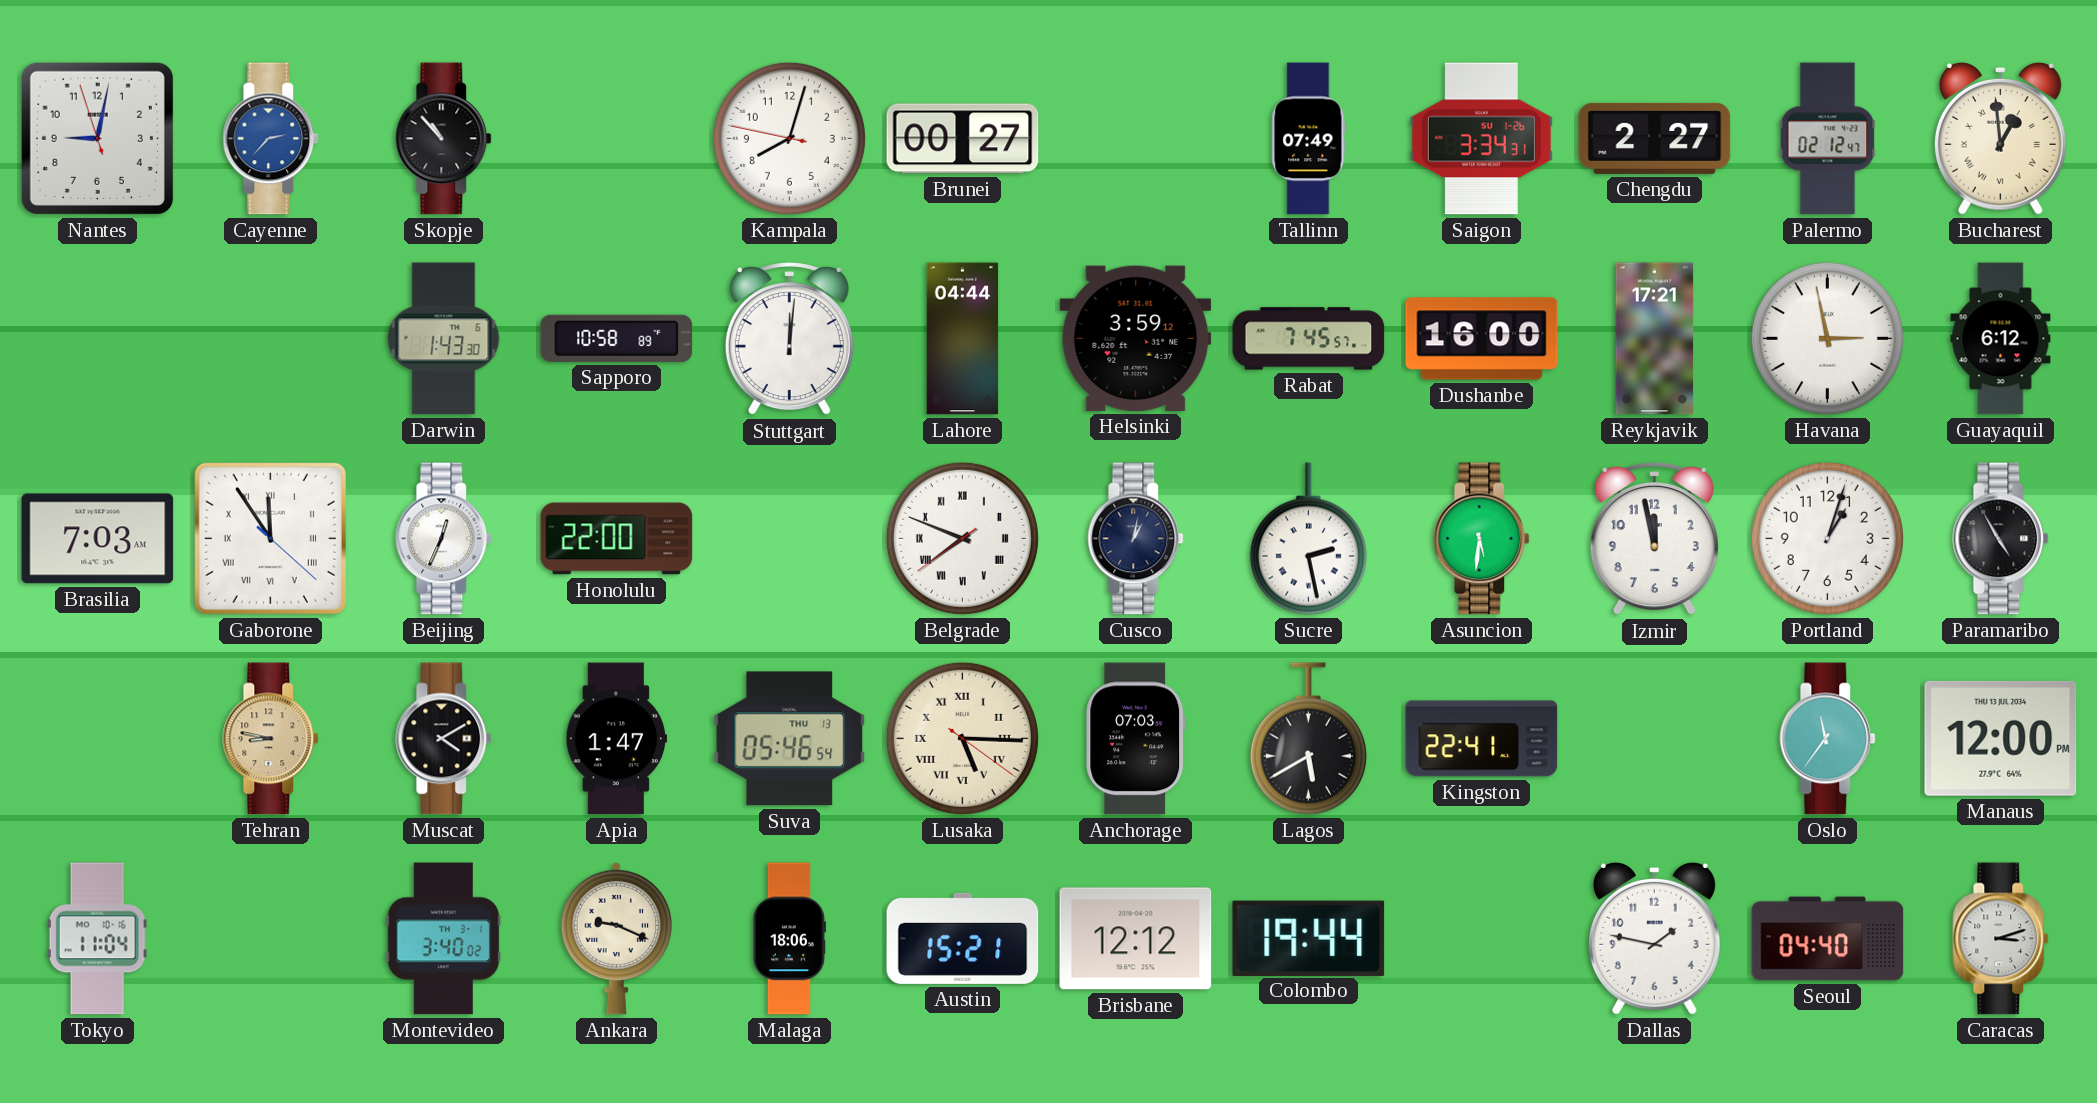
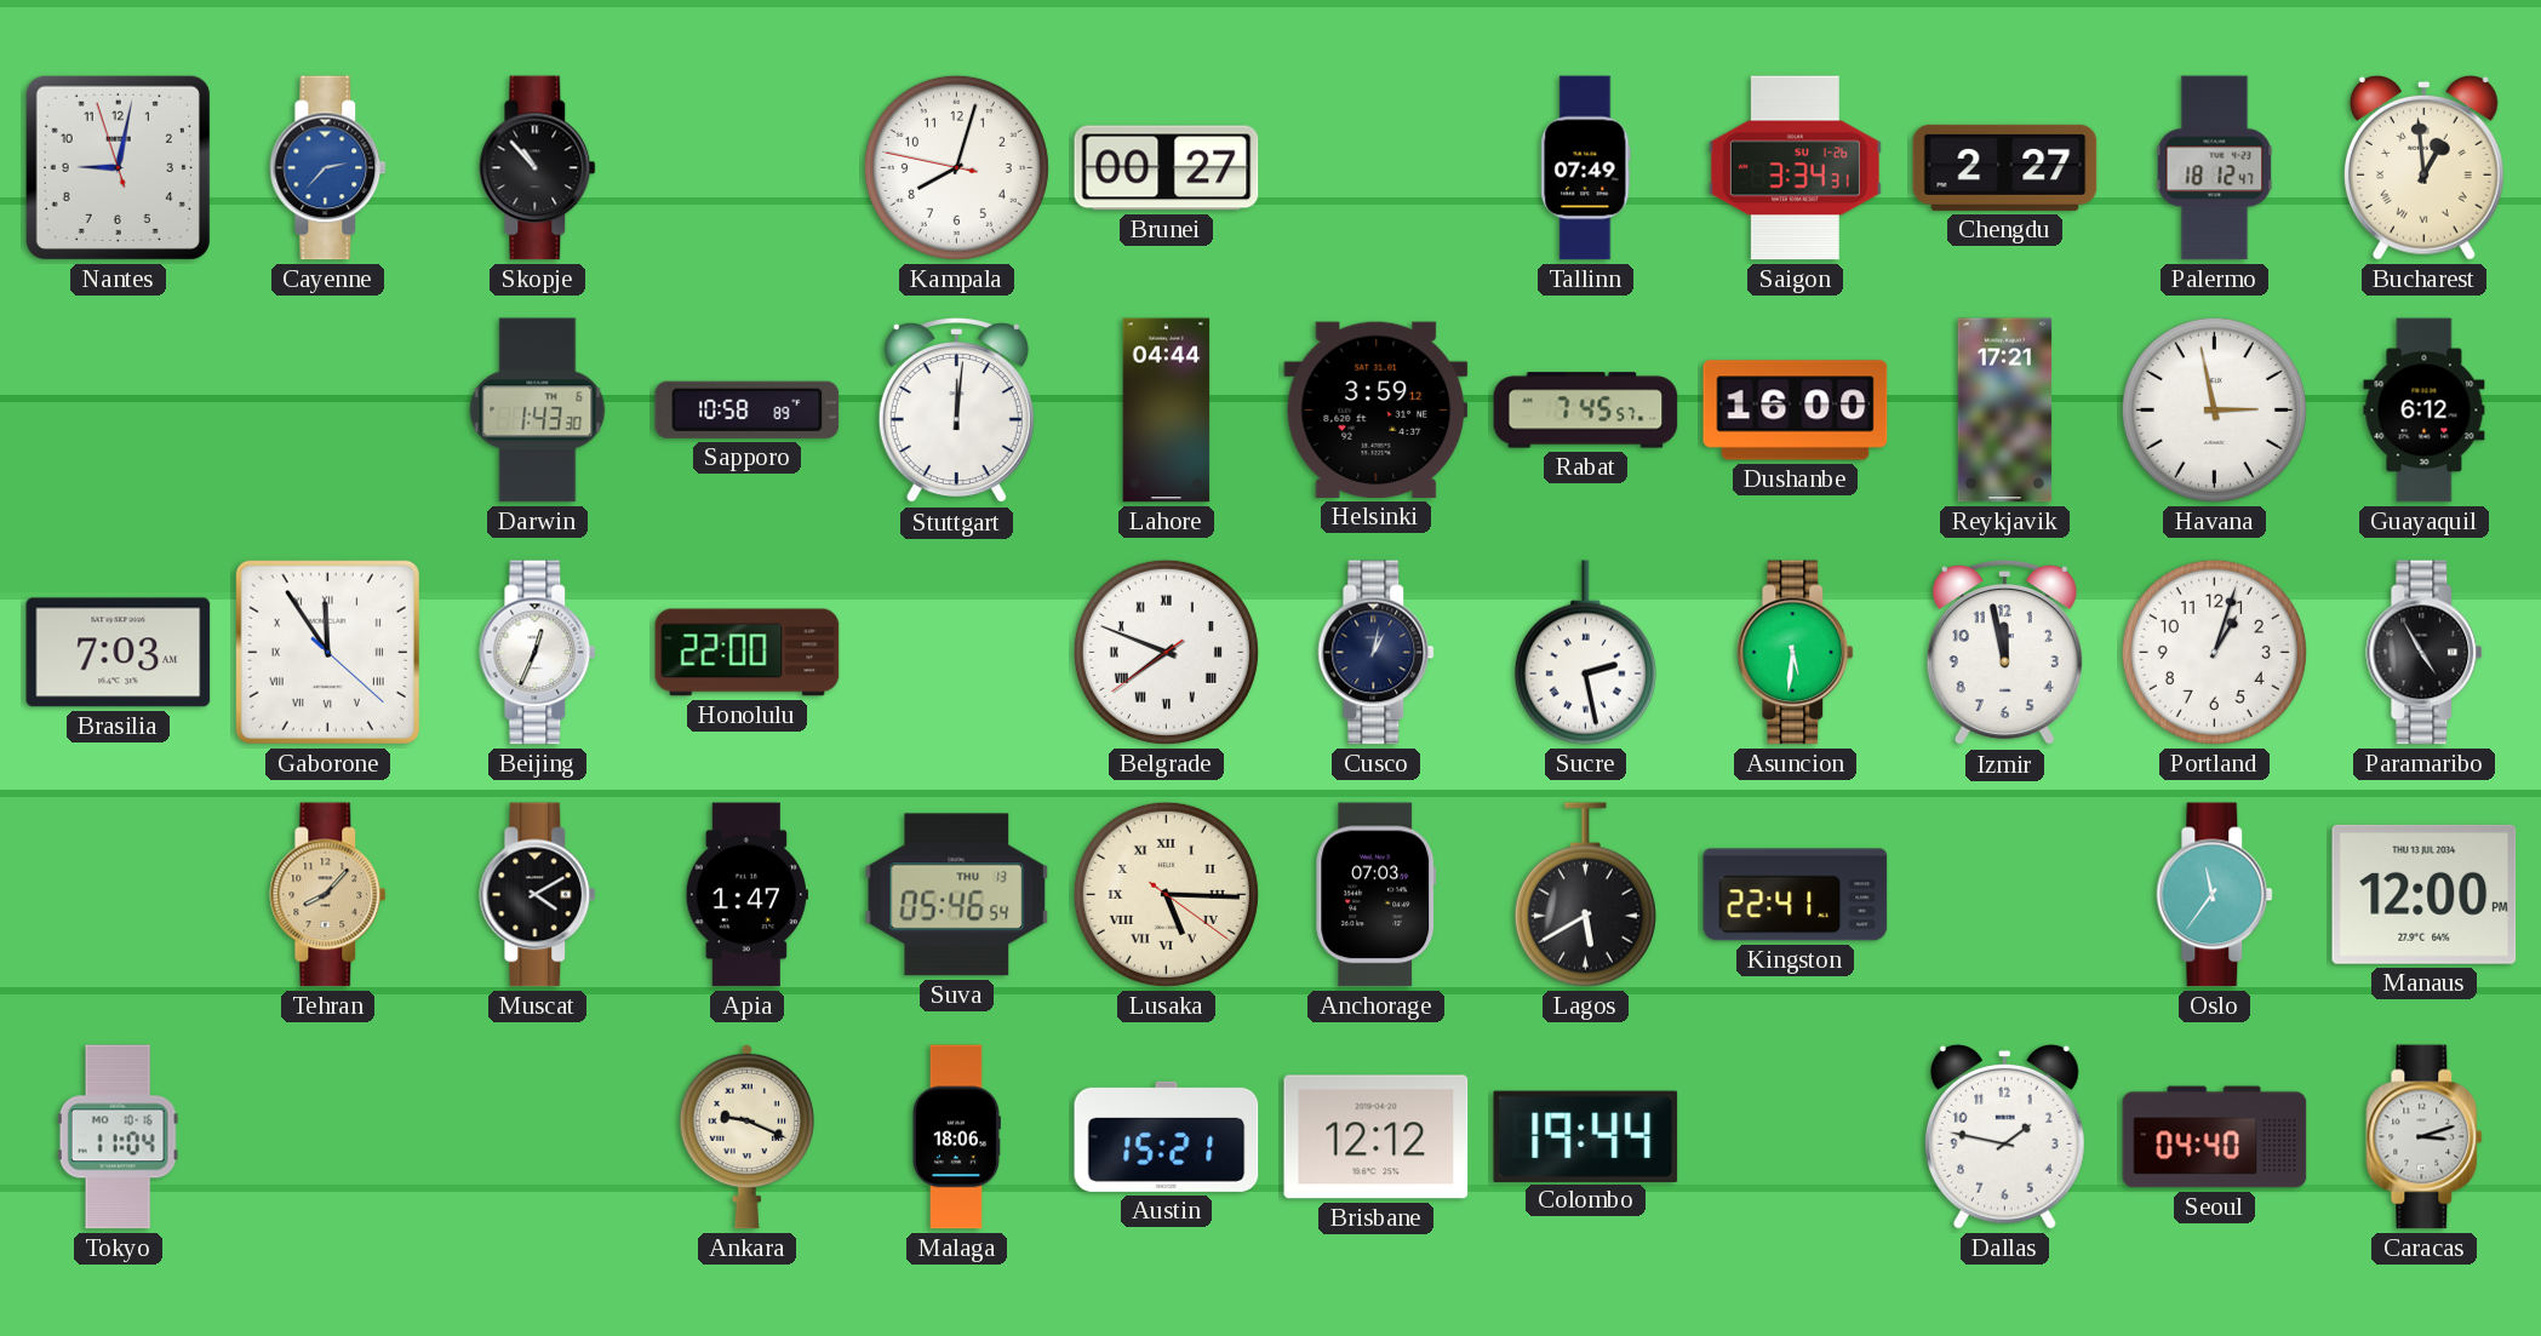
Palermo: 02:12 -> 18:12 (2215, 168)
Tehran: 8:47 -> 8:07 (328, 895)
Montevideo: 3:40 -> none (444, 939)
